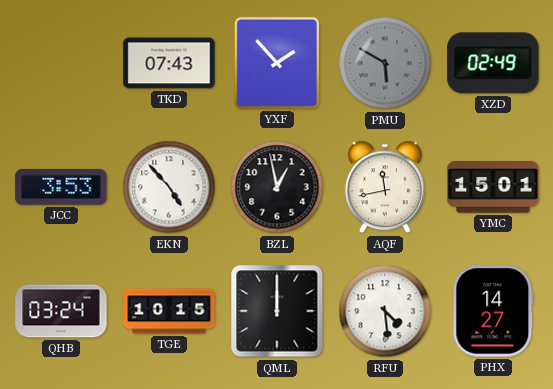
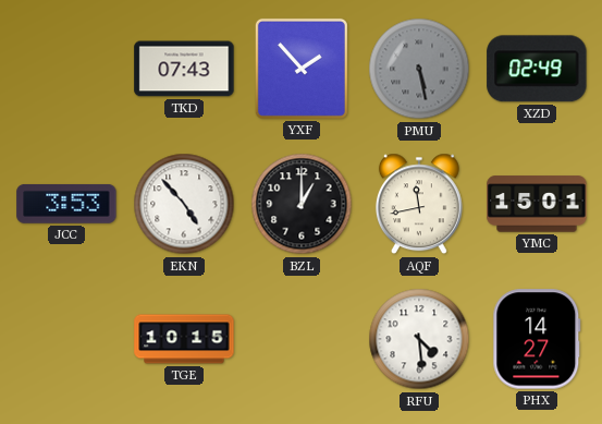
PMU: 5:50 -> 5:28 (419, 69)
BZL: 12:58 -> 1:00 (302, 204)
QHB: 03:24 -> none (61, 311)
QML: 12:00 -> none (277, 311)
